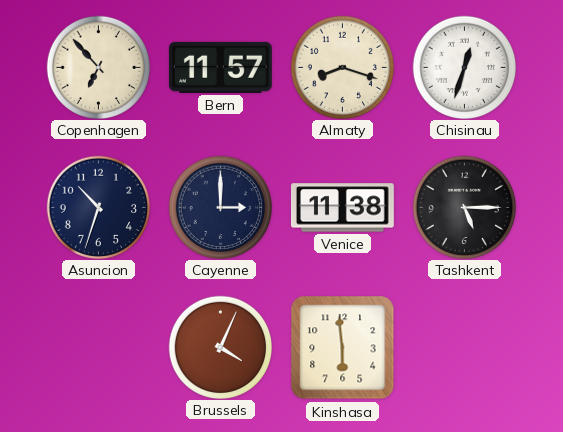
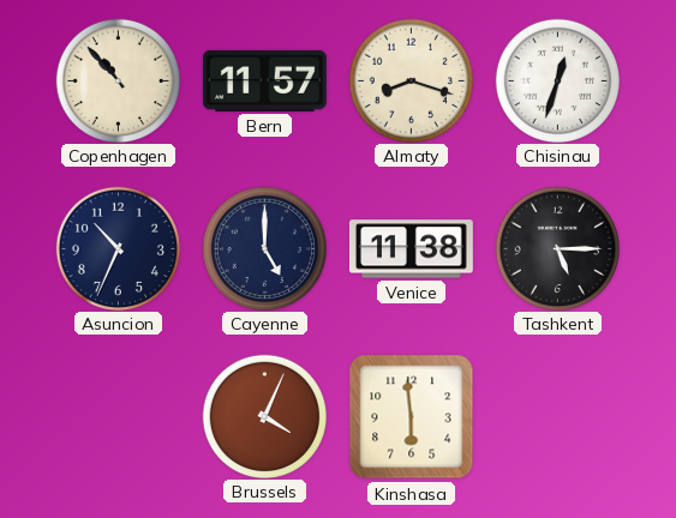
Copenhagen: 6:53 -> 10:53 (118, 80)
Asuncion: 10:33 -> 10:34 (118, 248)
Cayenne: 3:00 -> 5:00 (264, 248)
